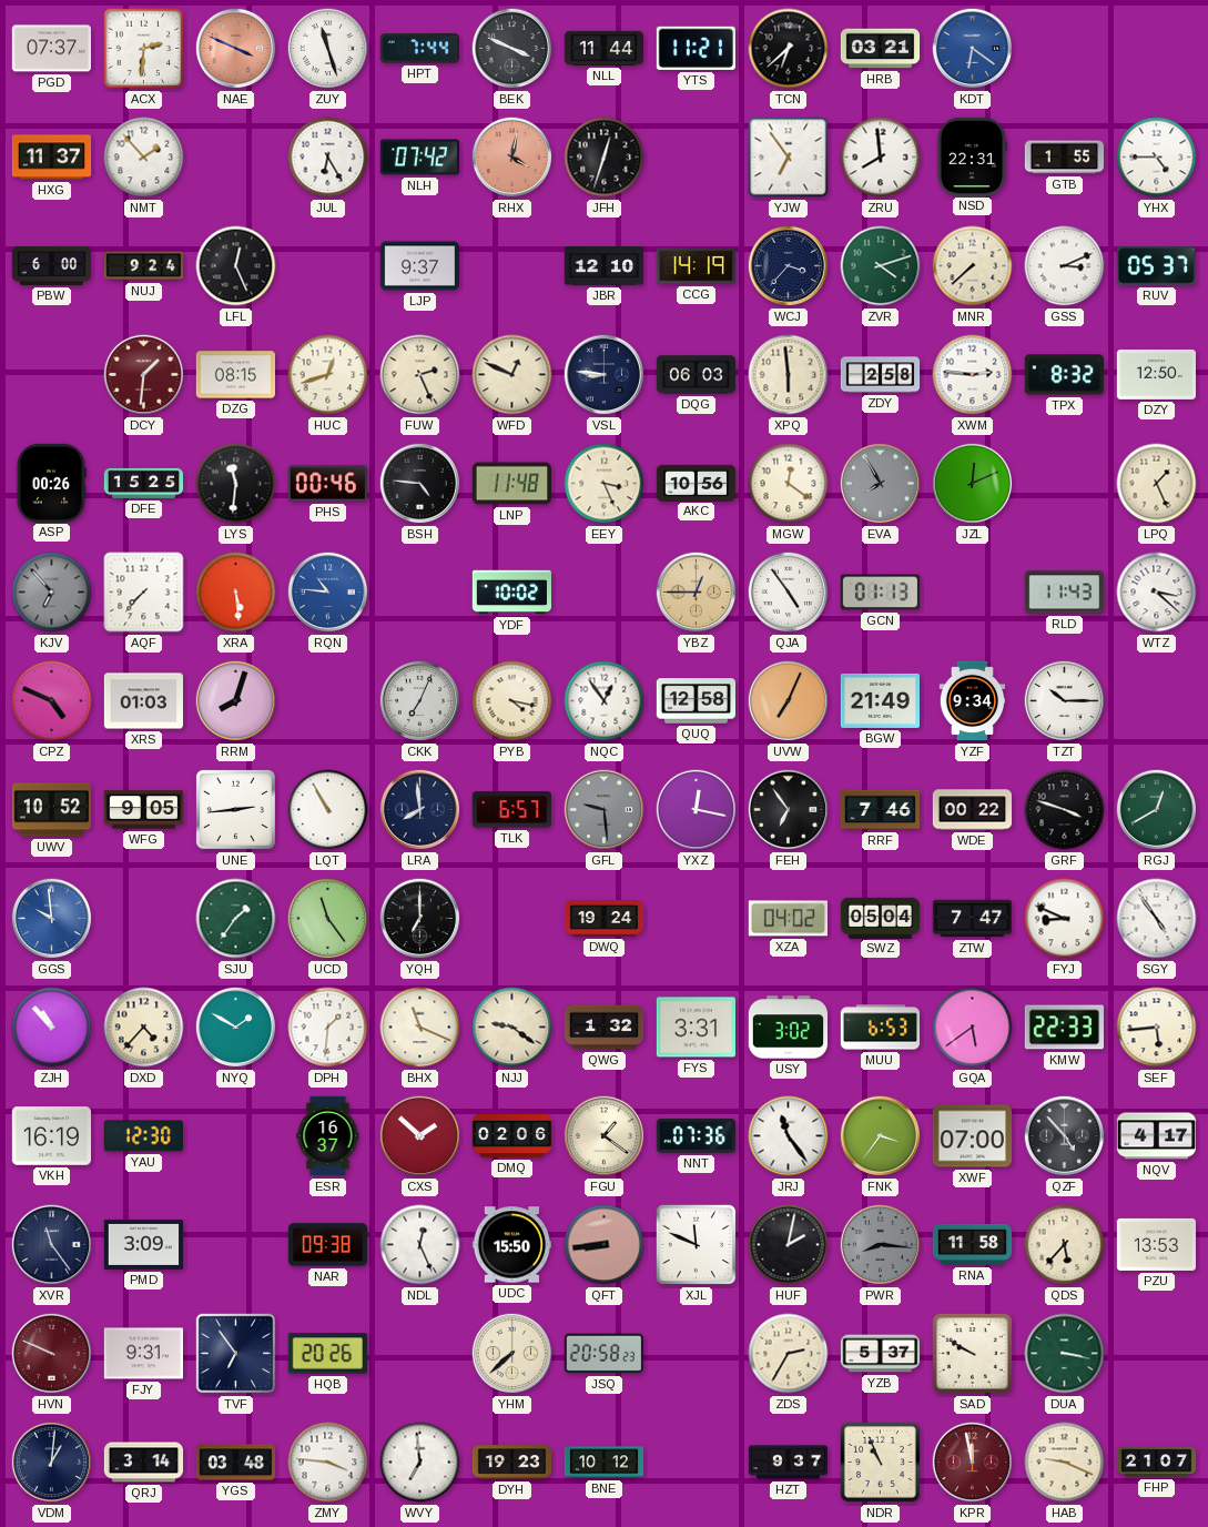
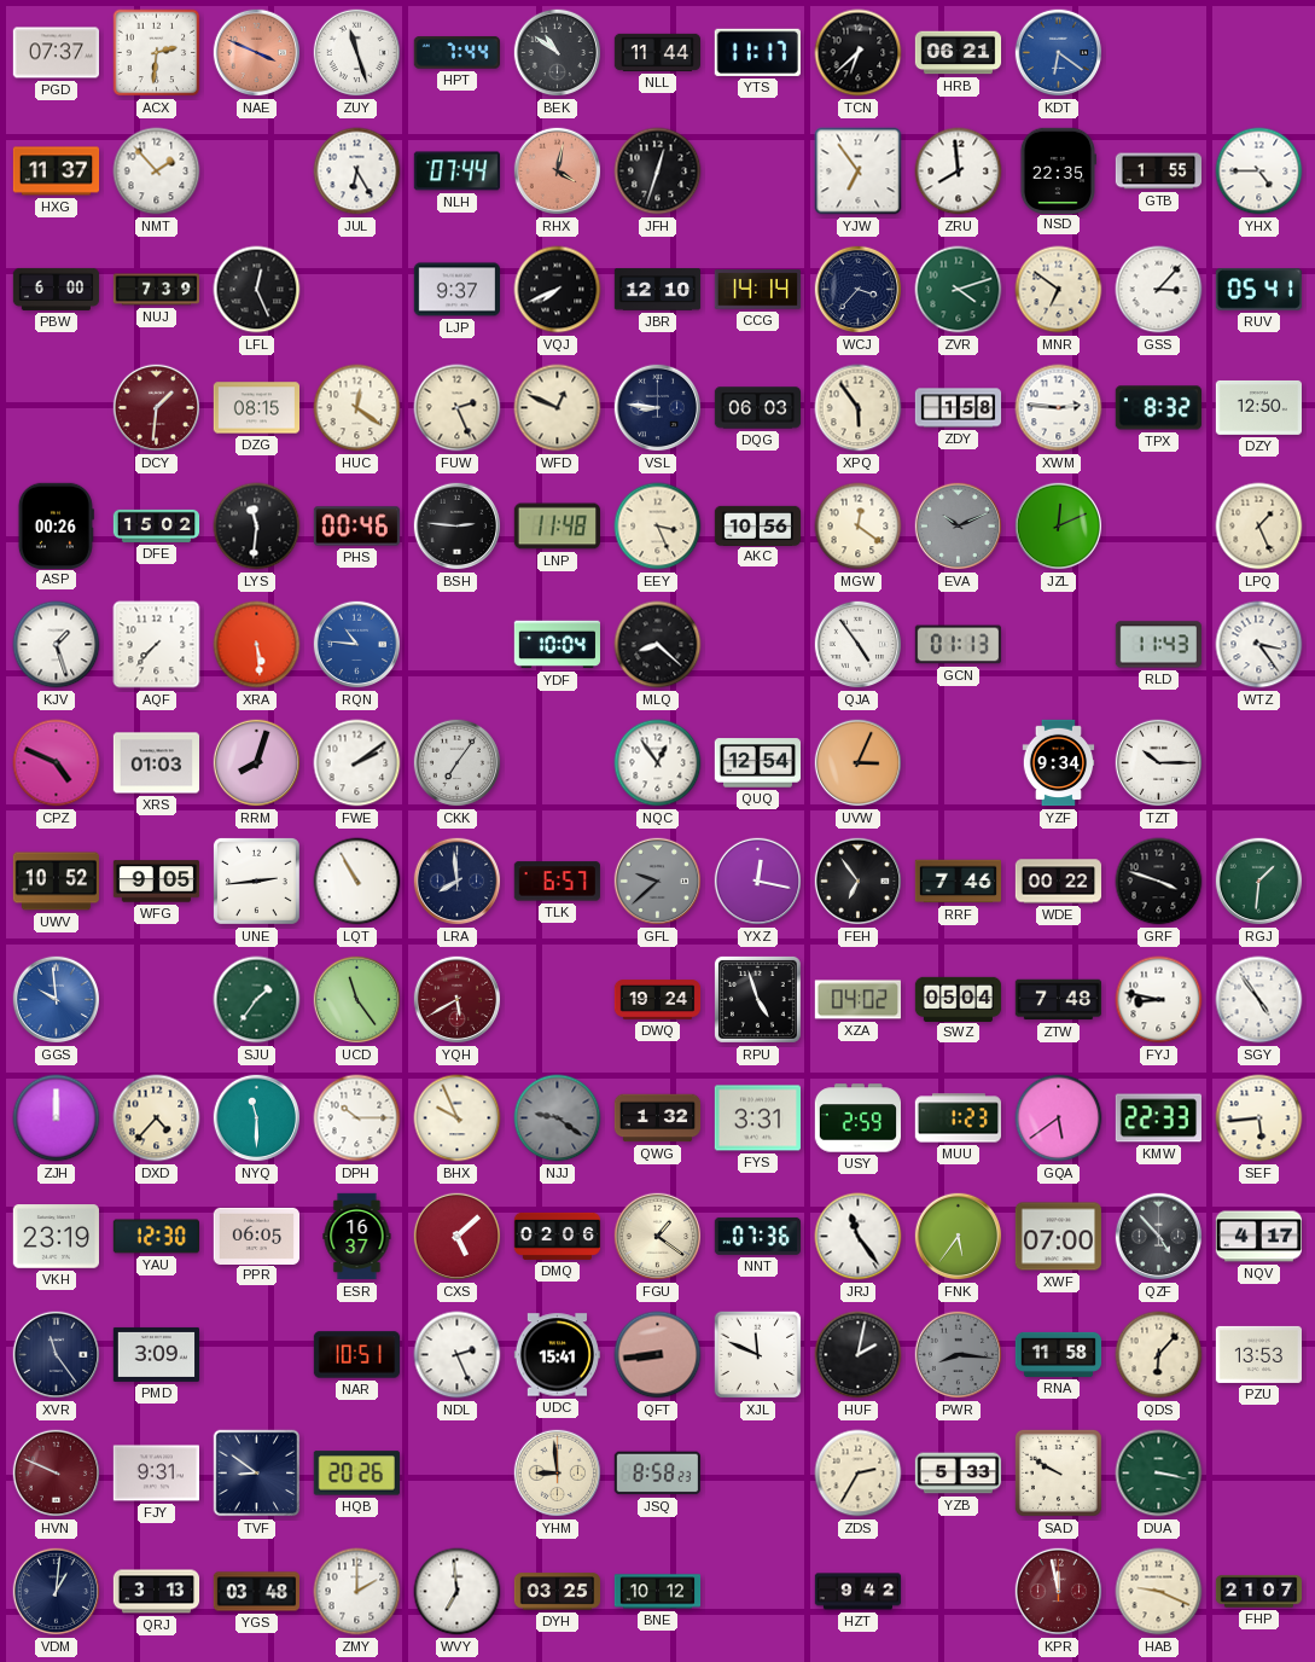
BEK: 3:49 -> 10:51 (558, 53)
YTS: 11:21 -> 11:17 (757, 52)
HRB: 03:21 -> 06:21 (959, 53)
NLH: 07:42 -> 07:44 (456, 172)
NSD: 22:31 -> 22:35 (1058, 170)
NUJ: 9:24 -> 7:39 (157, 290)
VQJ: none -> 7:41 (558, 290)
CCG: 14:19 -> 14:14 (757, 290)
MNR: 7:38 -> 6:51 (1059, 290)
GSS: 3:11 -> 3:07 (1159, 290)
RUV: 05:37 -> 05:41 (1258, 290)
HUC: 12:42 -> 12:21 (357, 408)
XPQ: 5:59 -> 5:54 (859, 408)
ZDY: 2:58 -> 1:58 (959, 408)
DFE: 15:25 -> 15:02 (157, 525)
BSH: 4:46 -> 2:46 (458, 527)
EVA: 7:55 -> 10:11 (959, 527)
KJV: 6:53 -> 1:27 (57, 645)
KJV dial: grey -> white (57, 645)
YDF: 10:02 -> 10:04 (557, 645)
MLQ: none -> 8:22 (658, 645)
YBZ: 12:45 -> none (697, 593)
WTZ: 3:22 -> 3:24 (1259, 645)
FWE: none -> 2:09 (357, 763)
CKK: 7:04 -> 7:06 (458, 763)
PYB: 4:17 -> none (512, 701)
QUQ: 12:58 -> 12:54 (757, 763)
UVW: 7:04 -> 3:04 (859, 763)
BGW: 21:49 -> none (880, 700)
GFL: 9:29 -> 9:38 (658, 882)
RGJ: 12:40 -> 1:31 (1259, 882)
YQH: 7:00 -> 5:40 (458, 1000)
YQH dial: black -> burgundy (458, 1000)
RPU: none -> 4:57 (757, 999)
ZTW: 7:47 -> 7:48 (1058, 1000)
FYJ: 8:49 -> 8:47 (1159, 1000)
ZJH: 10:53 -> 12:00 (57, 1118)
NYQ: 1:50 -> 11:30 (257, 1118)
DPH: 1:31 -> 10:15 (357, 1118)
BHX: 11:19 -> 9:56 (458, 1118)
NJJ dial: cream -> grey (558, 1118)
USY: 3:02 -> 2:59 (859, 1118)
MUU: 6:53 -> 1:23 (958, 1118)
VKH: 16:19 -> 23:19 (56, 1237)
PPR: none -> 06:05 (256, 1236)
CXS: 1:52 -> 5:08 (458, 1237)
FNK: 3:36 -> 5:36 (959, 1237)
NAR: 09:38 -> 10:51 (357, 1355)
NDL: 12:26 -> 2:26 (458, 1355)
UDC: 15:50 -> 15:41 (557, 1355)
QDS: 5:37 -> 6:07 (1159, 1355)
TVF: 6:54 -> 8:51 (257, 1474)
YHM: 7:38 -> 8:59 (558, 1474)
JSQ: 20:58 -> 8:58 (657, 1474)
YZB: 5:37 -> 5:33 (959, 1474)
QRJ: 3:14 -> 3:13 (157, 1592)
ZMY: 3:46 -> 2:00 (357, 1592)
DYH: 19:23 -> 03:25 (558, 1592)
HZT: 9:37 -> 9:42 (859, 1592)
NDR: 10:56 -> none (880, 1462)
